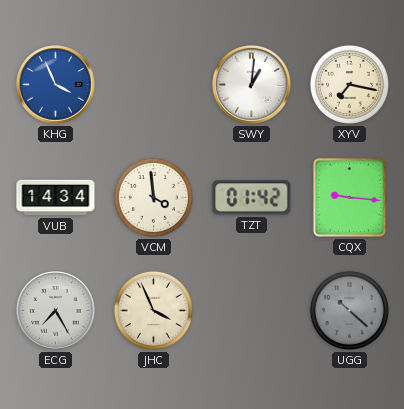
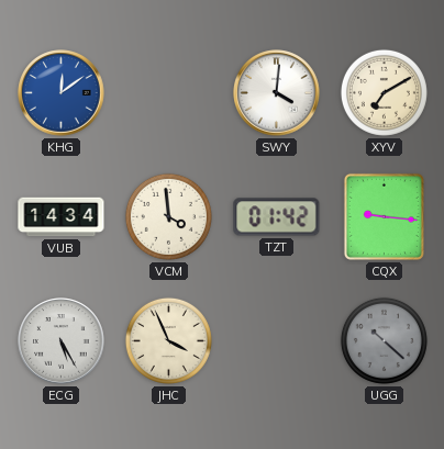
KHG: 3:56 -> 12:09 (62, 93)
SWY: 1:01 -> 4:01 (277, 93)
XYV: 7:17 -> 7:10 (384, 92)
ECG: 7:25 -> 5:25 (62, 341)
